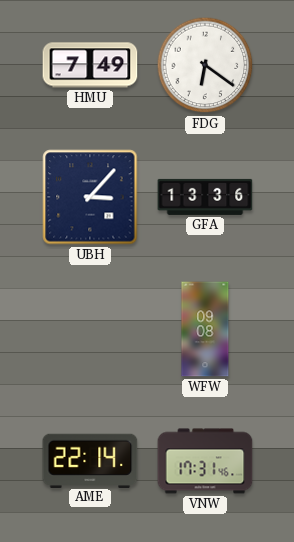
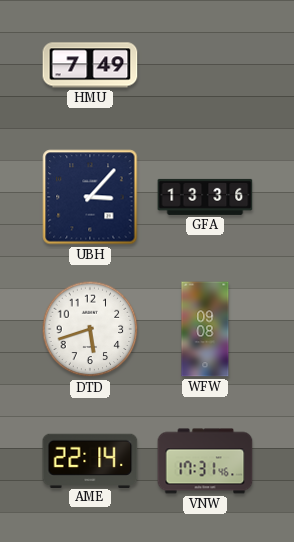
FDG: 6:21 -> none (205, 65)
DTD: none -> 5:42 (90, 329)
